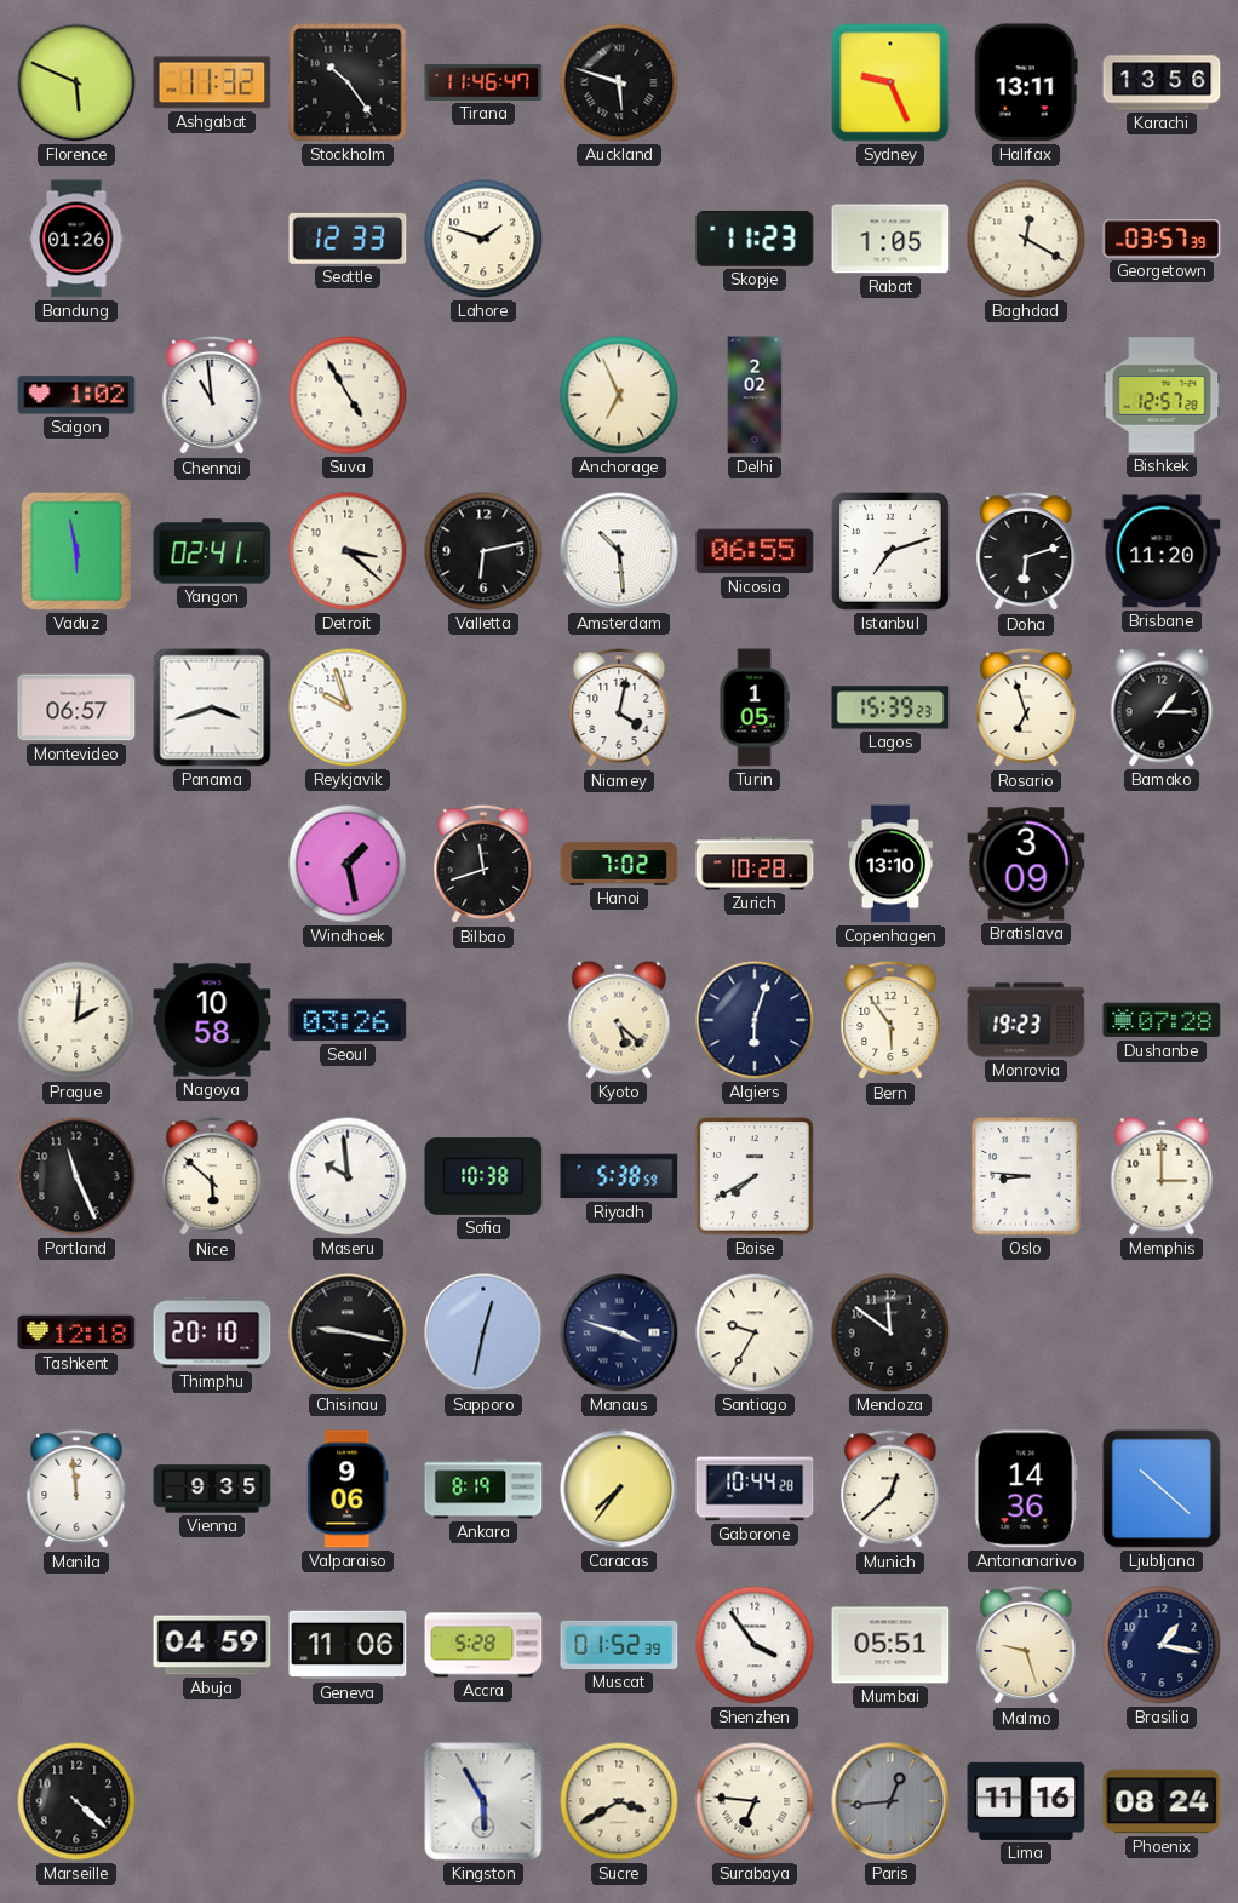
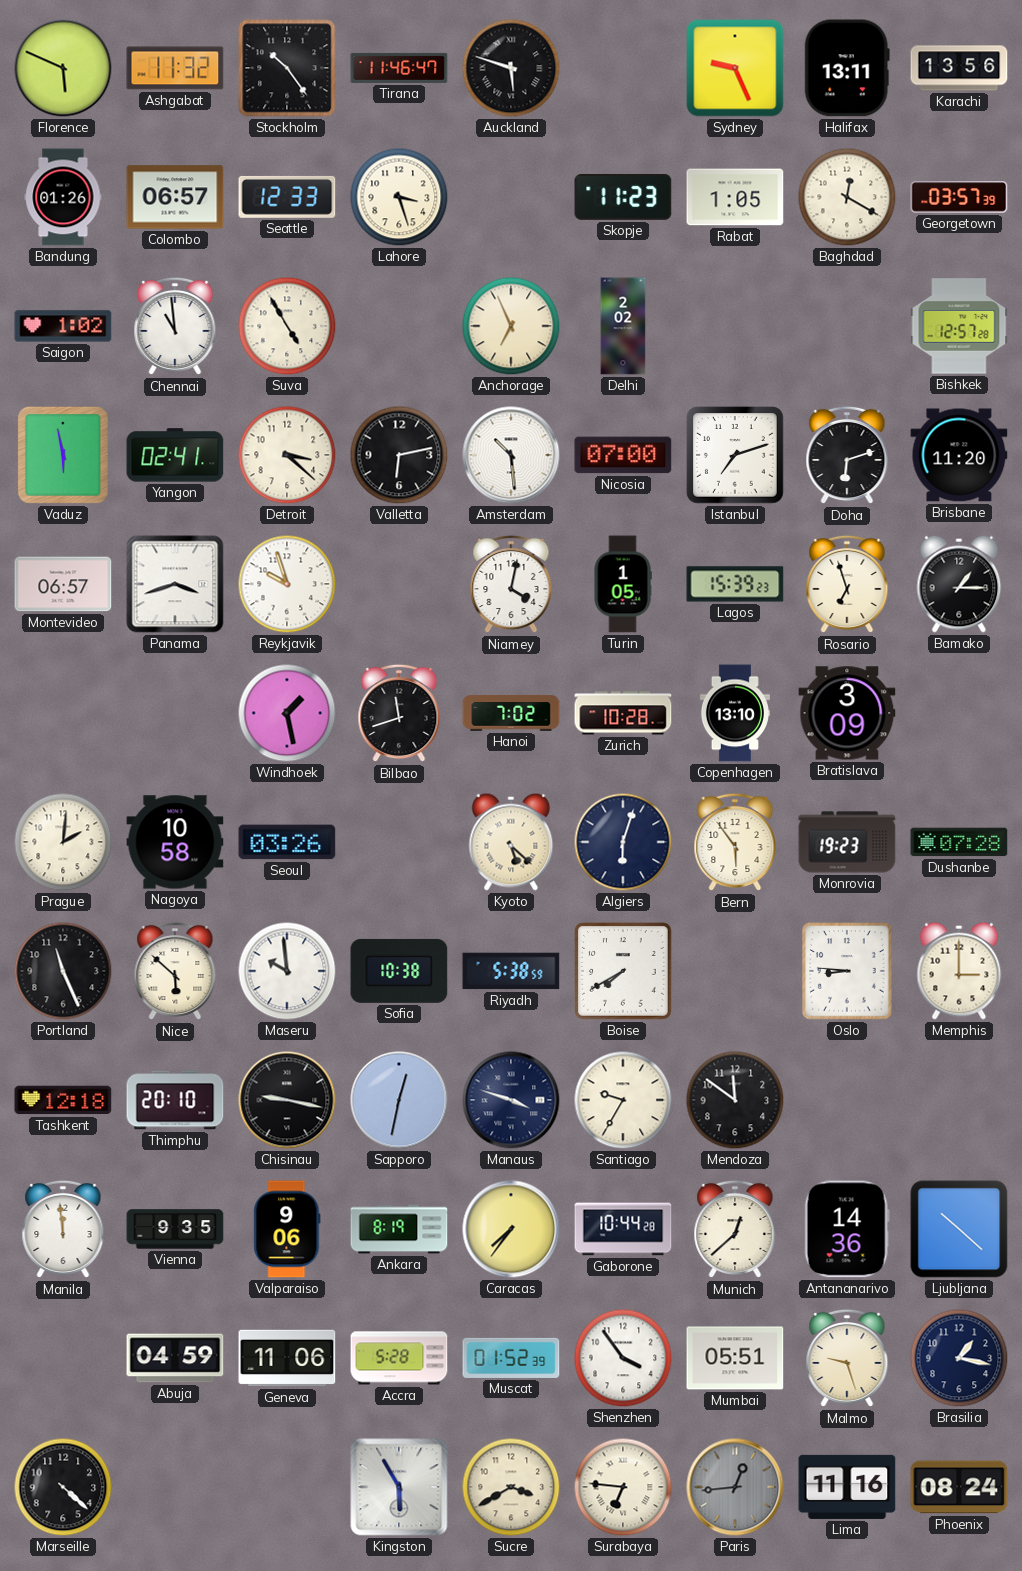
Colombo: none -> 06:57 (175, 197)
Lahore: 1:48 -> 3:27 (399, 197)
Nicosia: 06:55 -> 07:00 (623, 455)
